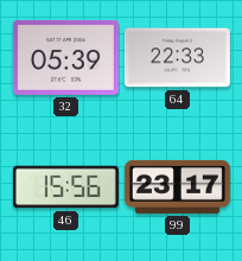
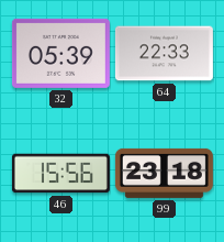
99: 23:17 -> 23:18 (164, 173)
